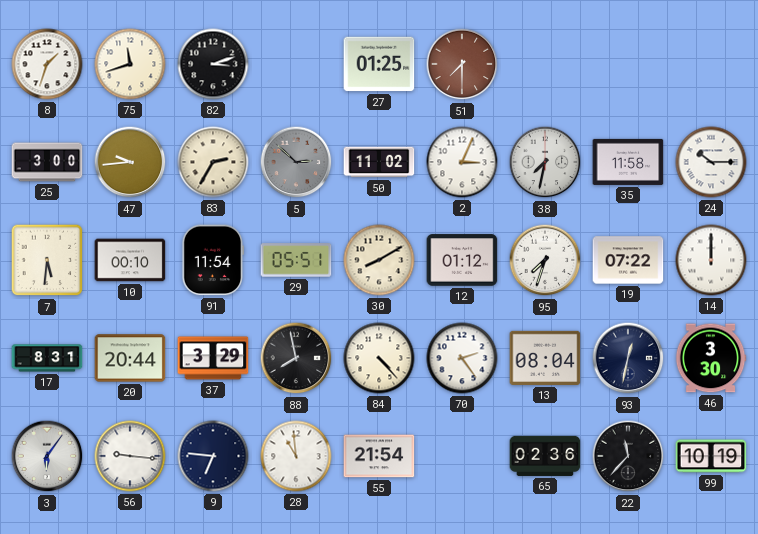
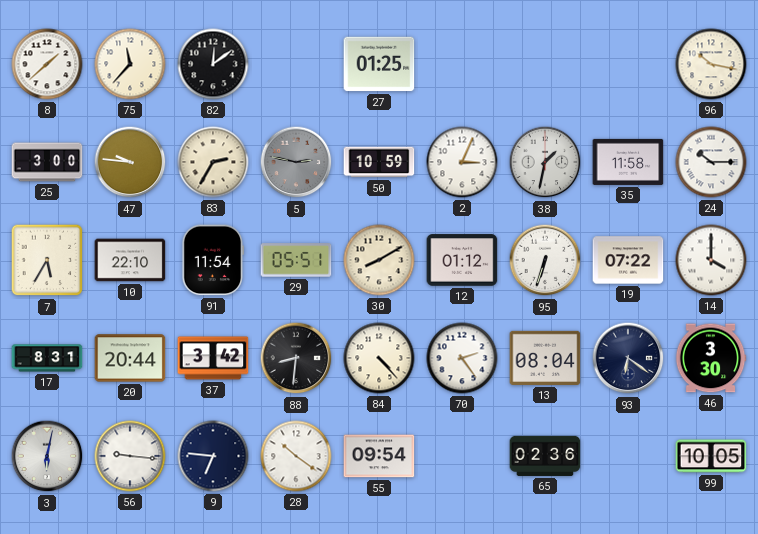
8: 1:33 -> 1:38 (47, 64)
75: 11:42 -> 11:37 (130, 64)
82: 3:12 -> 12:09 (213, 64)
51: 7:30 -> none (462, 64)
96: none -> 10:17 (711, 64)
47: 9:44 -> 9:46 (130, 162)
5: 2:52 -> 2:47 (296, 162)
50: 11:02 -> 10:59 (379, 162)
38: 7:32 -> 1:32 (545, 162)
7: 5:31 -> 5:35 (47, 260)
10: 00:10 -> 22:10 (130, 260)
95: 7:33 -> 6:33 (545, 260)
14: 12:00 -> 4:00 (711, 260)
37: 3:29 -> 3:42 (213, 358)
88: 7:58 -> 8:31 (296, 358)
93: 12:32 -> 6:21 (628, 358)
3: 6:06 -> 6:02 (47, 456)
28: 10:59 -> 10:21 (296, 456)
55: 21:54 -> 09:54 (379, 456)
22: 11:37 -> none (628, 456)
99: 10:19 -> 10:05 (711, 456)
